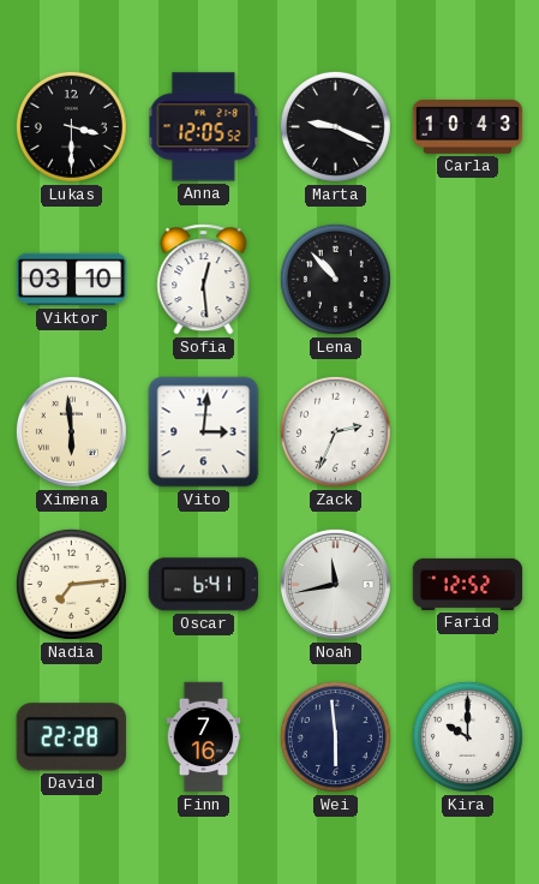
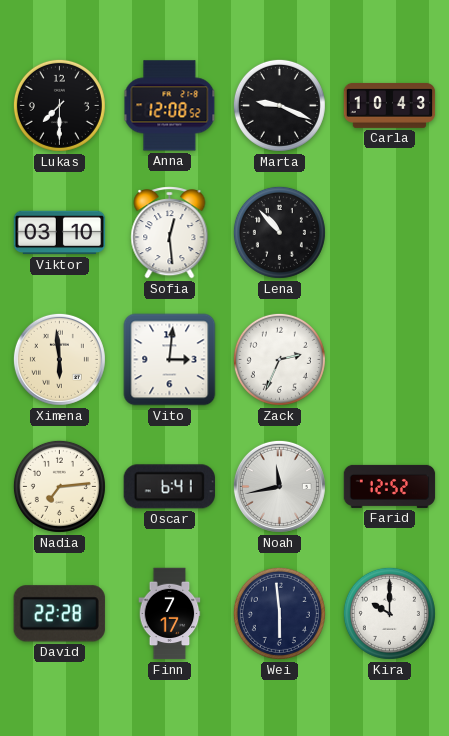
Lukas: 3:30 -> 7:30 (59, 105)
Anna: 12:05 -> 12:08 (170, 106)
Finn: 7:16 -> 7:17 (170, 614)
